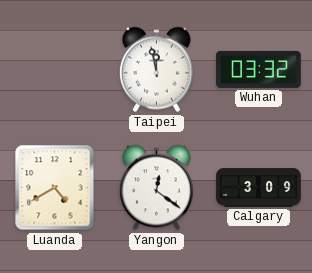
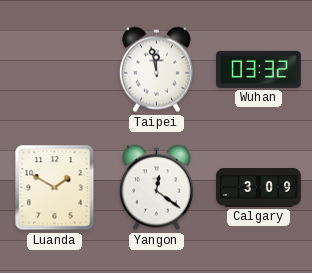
Luanda: 4:40 -> 1:50 (55, 188)
